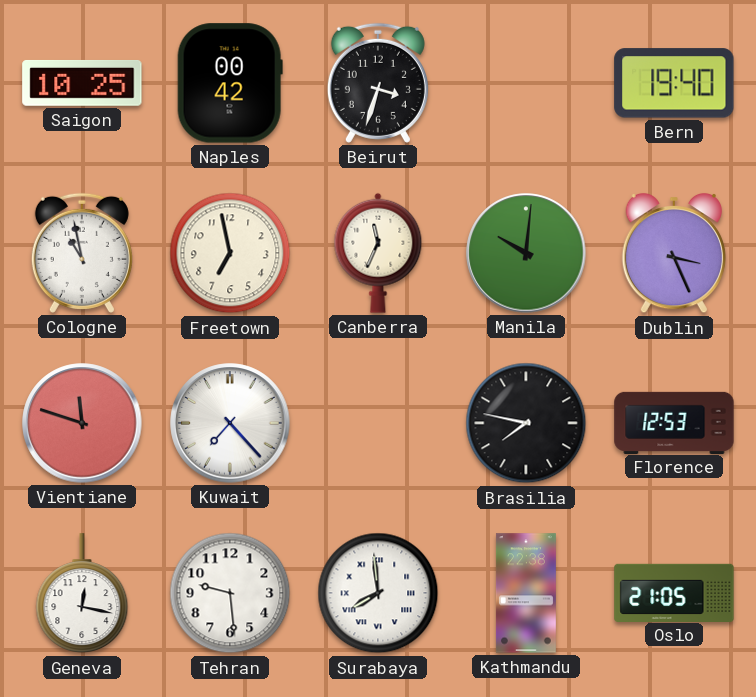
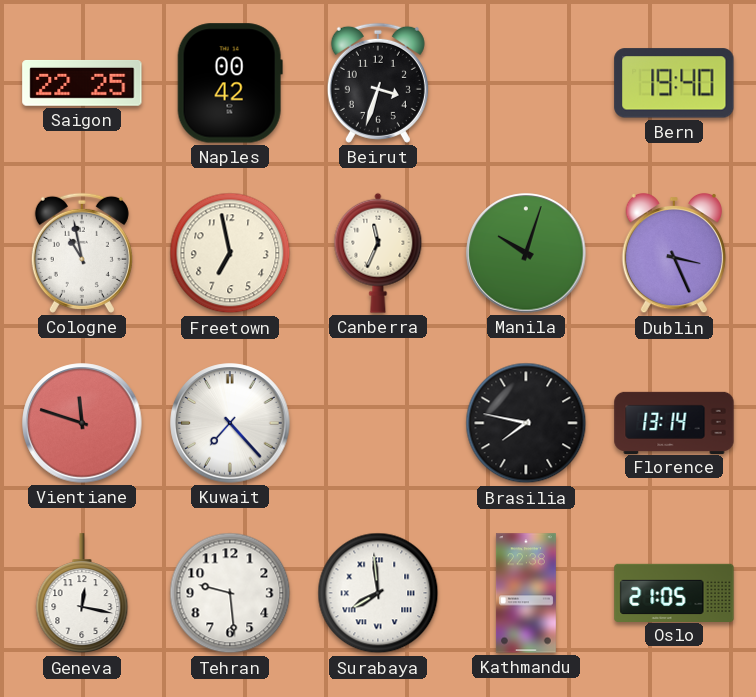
Saigon: 10:25 -> 22:25 (82, 83)
Manila: 10:01 -> 10:03 (526, 253)
Florence: 12:53 -> 13:14 (674, 422)
